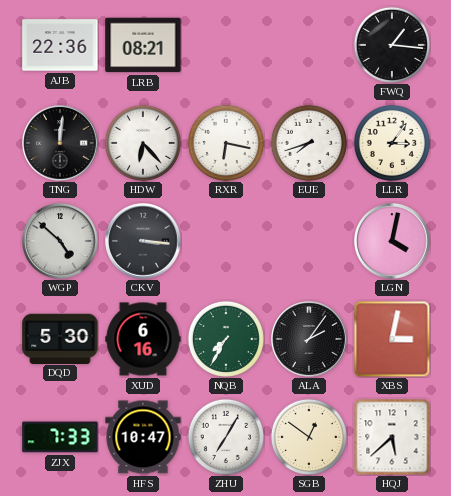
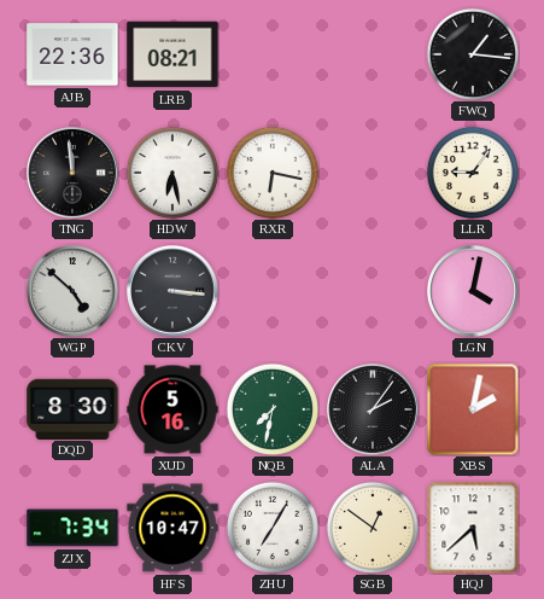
TNG: 12:01 -> 11:59 (74, 174)
HDW: 6:23 -> 6:28 (172, 173)
EUE: 7:42 -> none (309, 143)
LLR: 3:06 -> 9:06 (473, 173)
DQD: 5:30 -> 8:30 (72, 408)
XUD: 6:16 -> 5:16 (172, 409)
NQB: 7:35 -> 7:32 (273, 409)
XBS: 3:02 -> 2:02 (473, 409)
ZJX: 7:33 -> 7:34 (72, 528)
